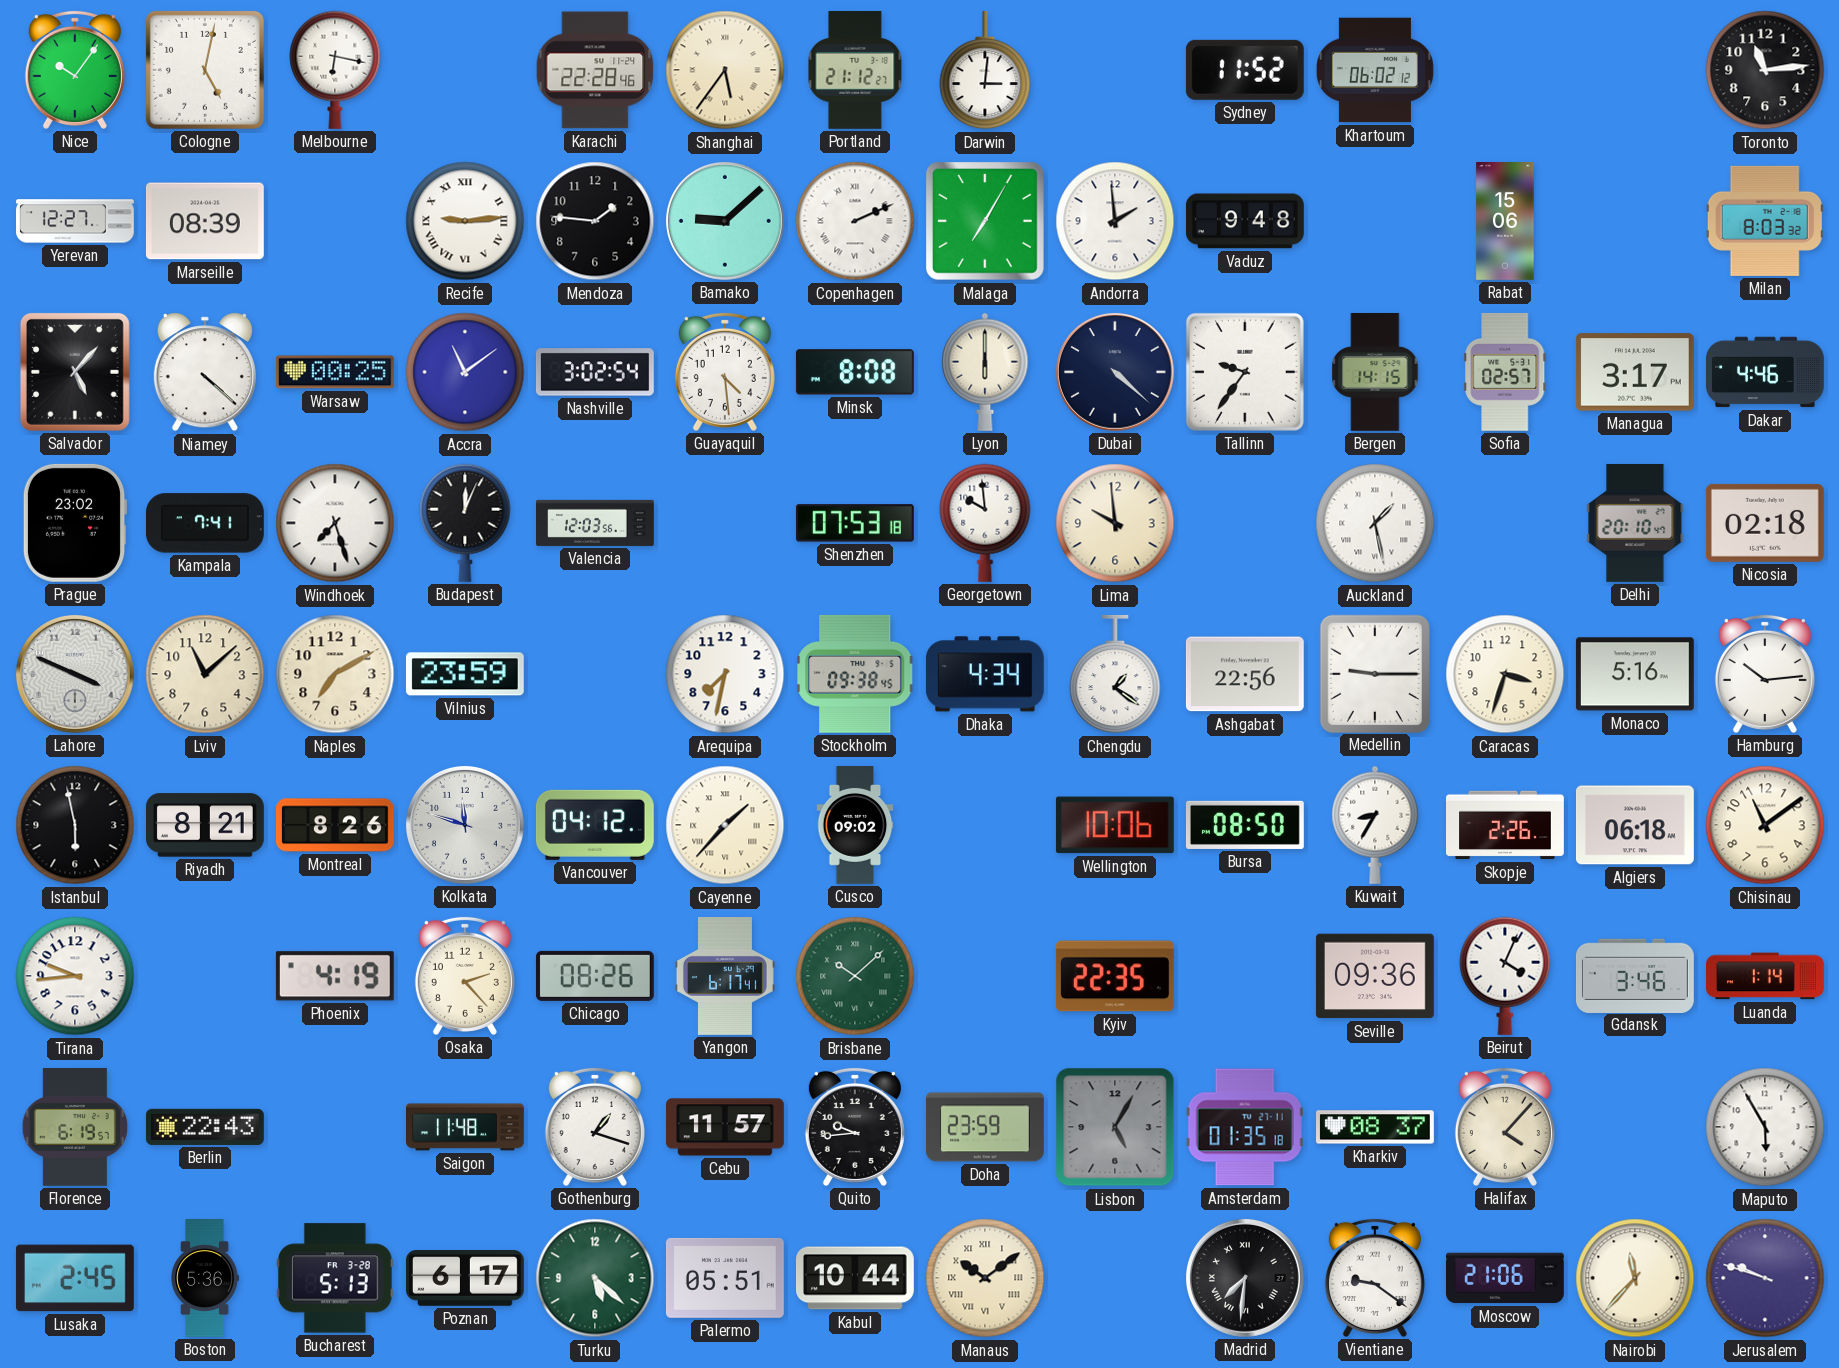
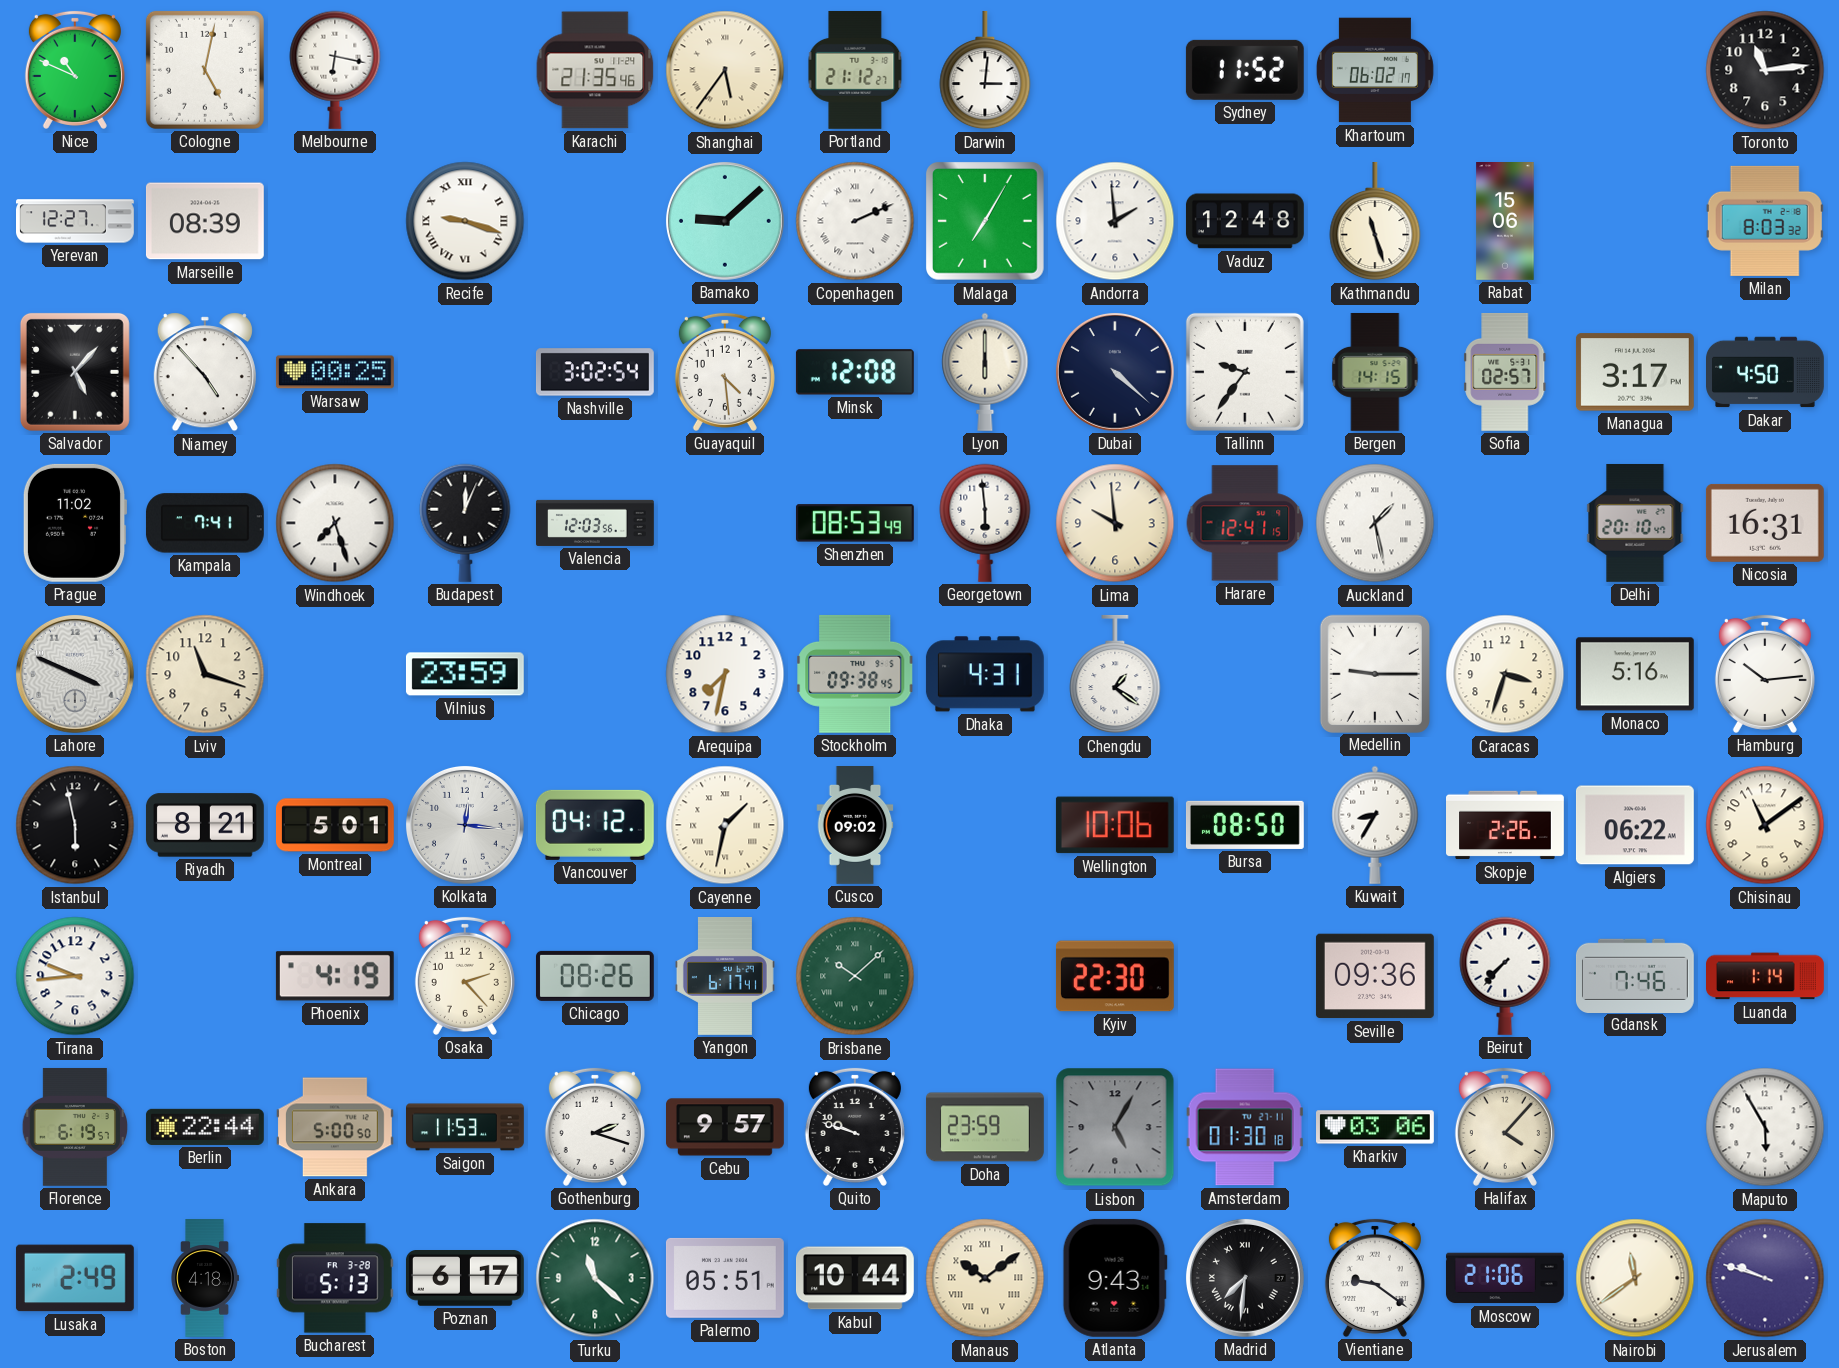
Nice: 10:06 -> 10:49 (75, 70)
Karachi: 22:28 -> 21:35 (595, 70)
Khartoum: 06:02:12 -> 06:02:17 (1375, 70)
Recife: 9:14 -> 9:18 (465, 221)
Mendoza: 1:46 -> none (595, 221)
Vaduz: 9:48 -> 12:48 (1245, 221)
Kathmandu: none -> 11:27 (1375, 221)
Niamey: 4:22 -> 4:53 (205, 372)
Accra: 11:09 -> none (465, 372)
Minsk: 8:08 -> 12:08 (855, 372)
Dakar: 4:46 -> 4:50 (1766, 372)
Prague: 23:02 -> 11:02 (75, 523)
Shenzhen: 07:53 -> 08:53 (855, 523)
Georgetown: 9:59 -> 5:59 (985, 523)
Harare: none -> 12:41 (1245, 523)
Nicosia: 02:18 -> 16:31 (1765, 523)
Lviv: 11:08 -> 11:18 (205, 674)
Naples: 7:10 -> none (335, 674)
Dhaka: 4:34 -> 4:31 (985, 674)
Ashgabat: 22:56 -> none (1245, 674)
Montreal: 8:26 -> 5:01 (335, 825)
Kolkata: 11:48 -> 12:16 (465, 825)
Cayenne: 1:37 -> 1:32 (725, 825)
Algiers: 06:18 -> 06:22 (1635, 825)
Kyiv: 22:35 -> 22:30 (1115, 976)
Beirut: 4:04 -> 7:37 (1505, 976)
Gdansk: 3:46 -> 7:46 (1635, 975)
Berlin: 22:43 -> 22:44 (205, 1127)
Ankara: none -> 5:00 (335, 1127)
Saigon: 11:48 -> 11:53 (466, 1127)
Gothenburg: 1:18 -> 2:18 (595, 1127)
Cebu: 11:57 -> 9:57 (726, 1127)
Quito: 9:44 -> 9:48 (855, 1127)
Amsterdam: 01:35 -> 01:30 (1245, 1127)
Kharkiv: 08:37 -> 03:06 (1376, 1127)
Lusaka: 2:45 -> 2:49 (75, 1278)
Boston: 5:36 -> 4:18 (205, 1279)
Turku: 5:22 -> 11:22 (595, 1278)
Atlanta: none -> 9:43 (1115, 1278)
Nairobi: 11:37 -> 11:39 (1635, 1278)
